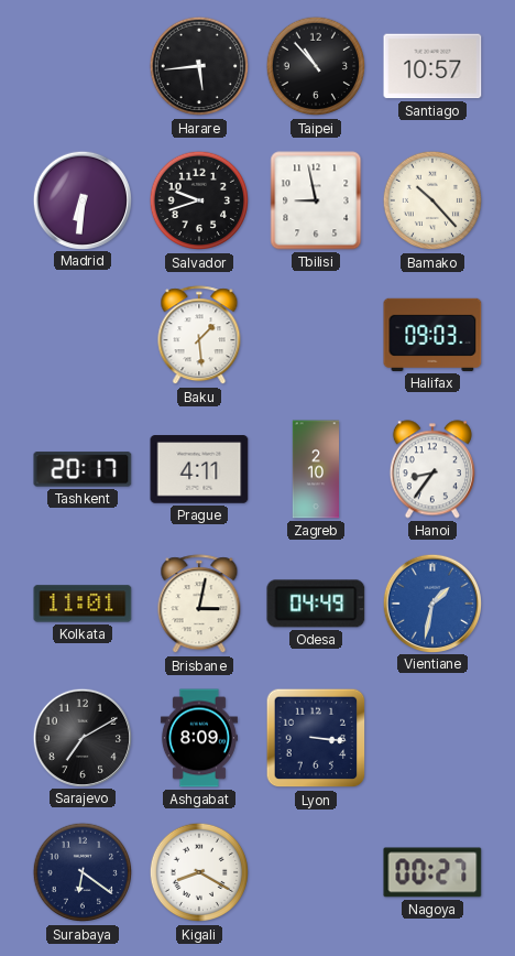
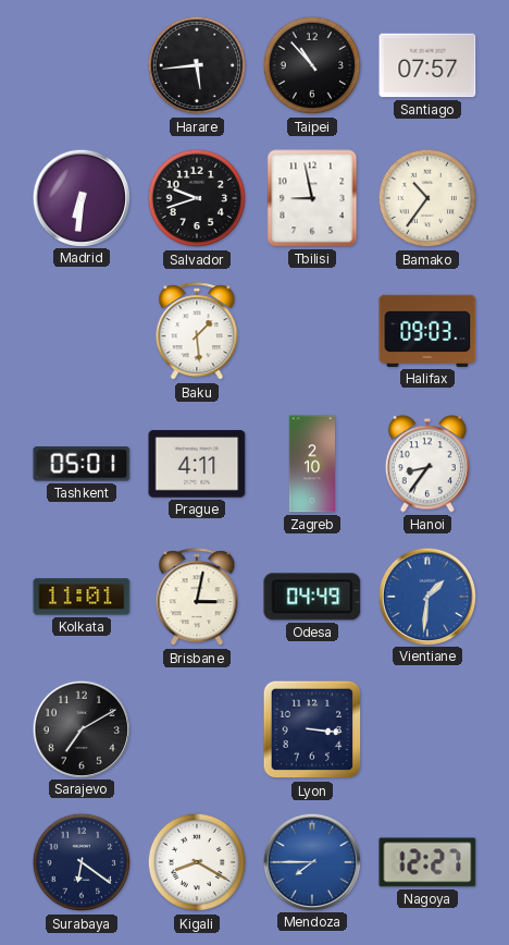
Santiago: 10:57 -> 07:57 (427, 65)
Bamako: 10:23 -> 10:36 (427, 198)
Tashkent: 20:17 -> 05:01 (82, 464)
Vientiane: 1:32 -> 1:31 (426, 596)
Ashgabat: 8:09 -> none (199, 738)
Mendoza: none -> 7:45 (311, 861)
Nagoya: 00:27 -> 12:27 (427, 862)
